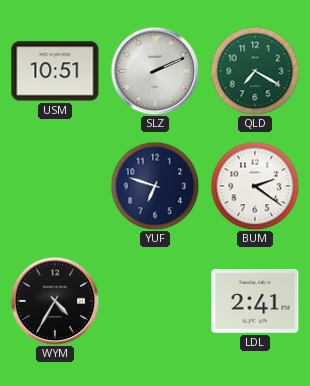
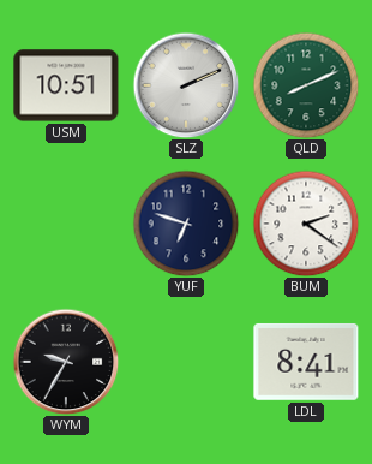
QLD: 7:20 -> 8:11 (306, 85)
WYM: 4:35 -> 9:35 (66, 362)
LDL: 2:41 -> 8:41 (306, 362)
